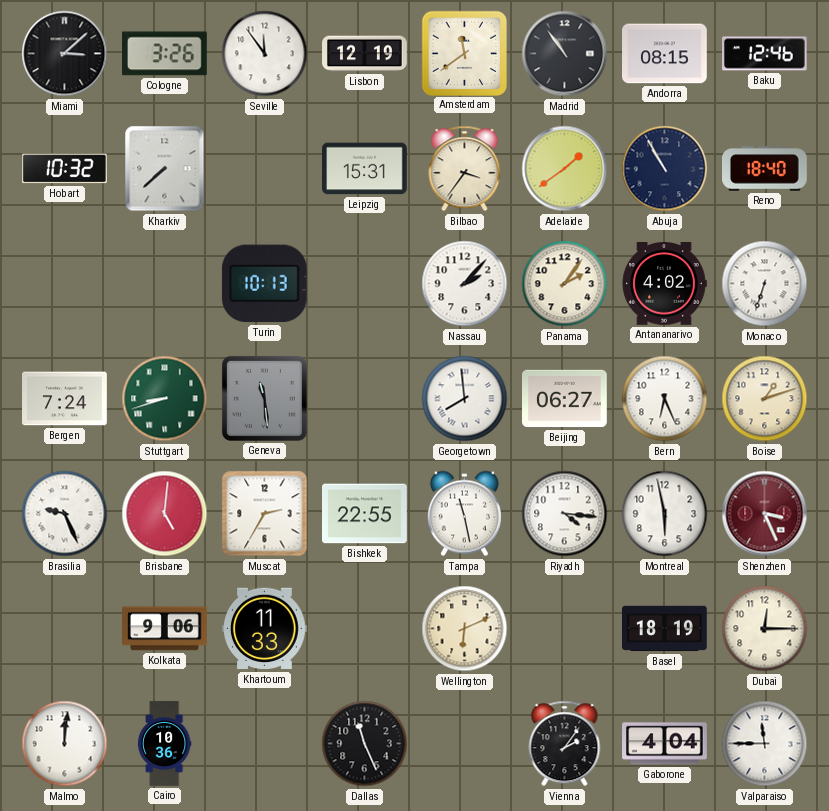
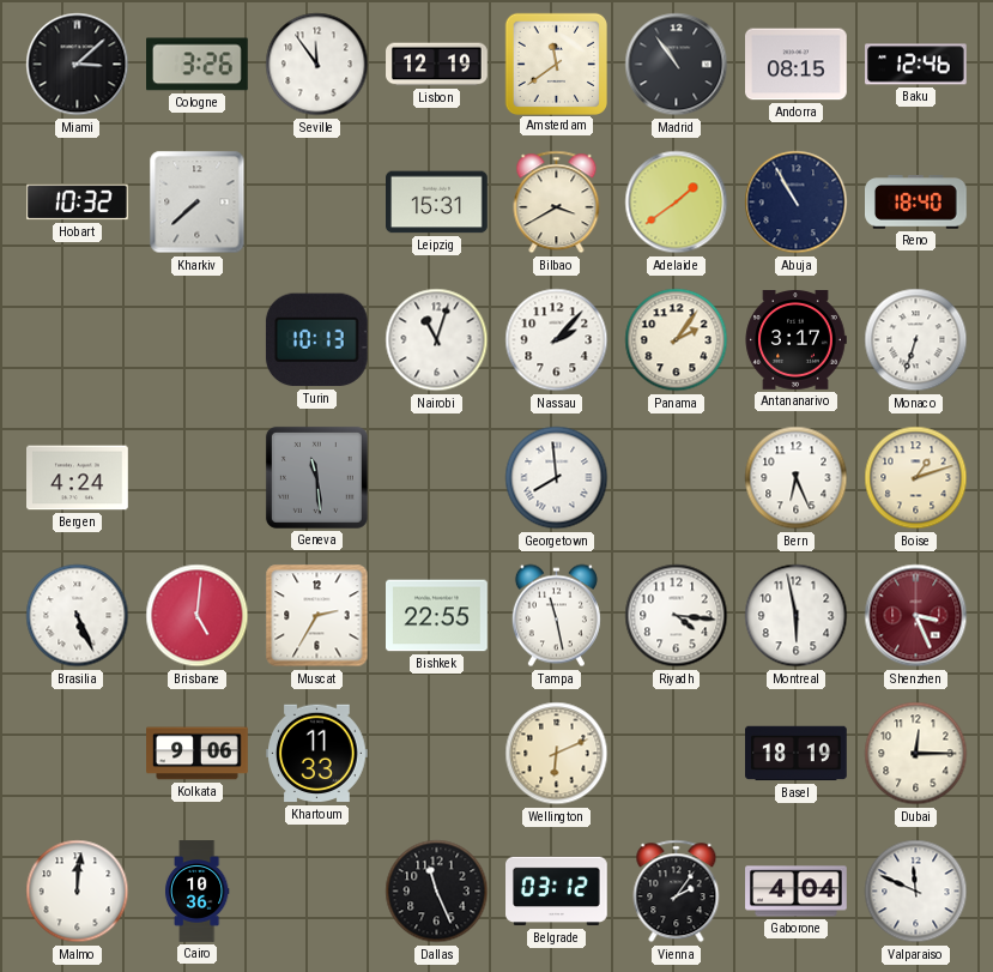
Bilbao: 3:36 -> 3:40 (557, 203)
Nairobi: none -> 11:03 (437, 340)
Antananarivo: 4:02 -> 3:17 (795, 340)
Bergen: 7:24 -> 4:24 (78, 478)
Stuttgart: 8:42 -> none (165, 399)
Beijing: 06:27 -> none (565, 399)
Brasilia: 9:26 -> 5:26 (78, 616)
Belgrade: none -> 03:12 (557, 892)
Valparaiso: 11:45 -> 11:49 (916, 892)
